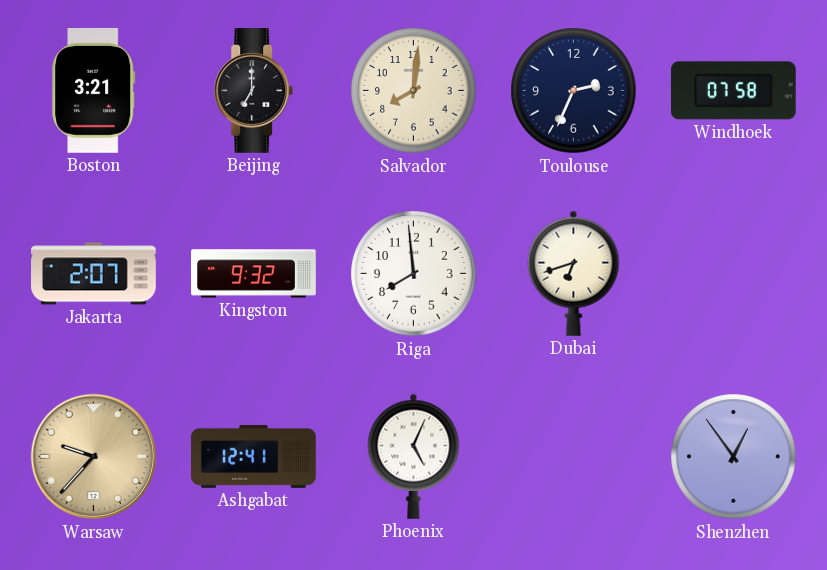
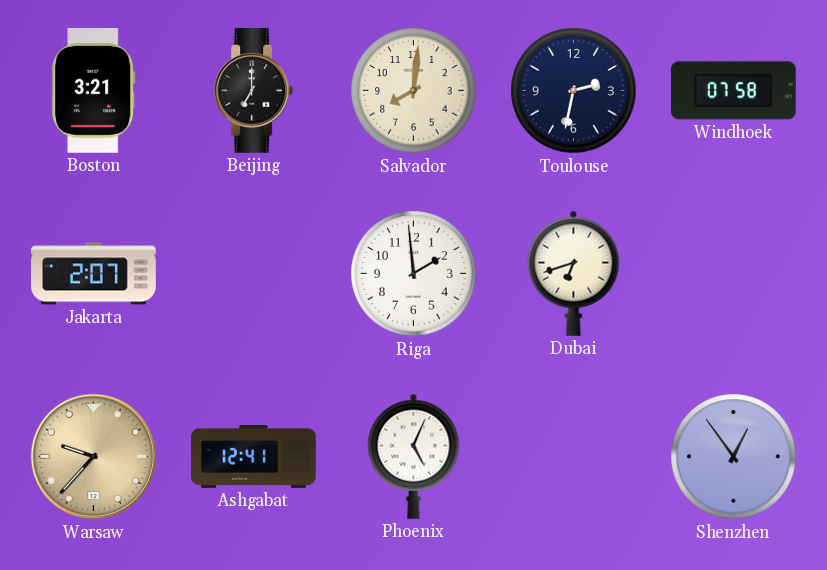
Toulouse: 2:34 -> 2:32 (574, 91)
Kingston: 9:32 -> none (254, 274)
Riga: 7:59 -> 1:59 (414, 274)
